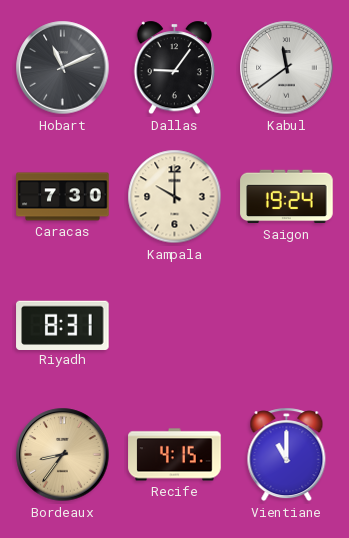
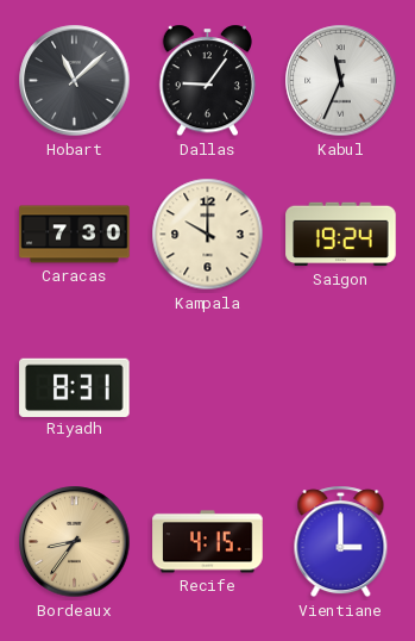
Hobart: 11:11 -> 11:08 (75, 81)
Kabul: 11:39 -> 11:34 (341, 81)
Vientiane: 11:00 -> 3:00 (341, 542)
